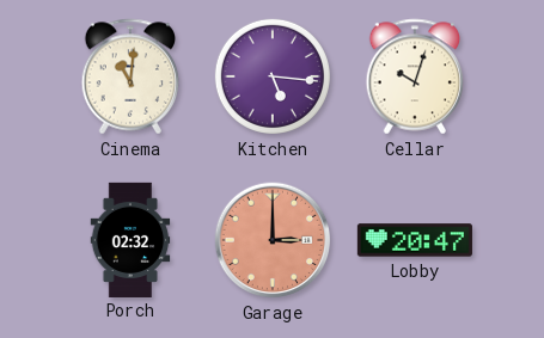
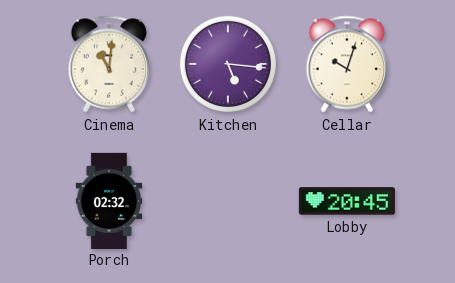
Garage: 3:00 -> none (273, 240)
Lobby: 20:47 -> 20:45 (347, 201)
